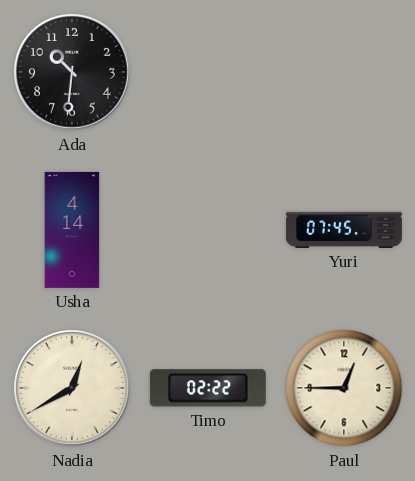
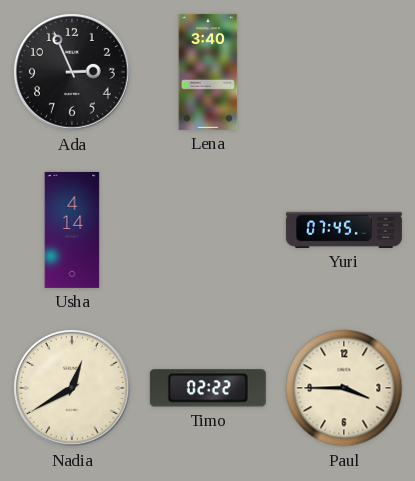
Ada: 10:31 -> 2:56 (73, 73)
Lena: none -> 3:40 (208, 72)
Paul: 12:45 -> 3:45 (344, 388)
